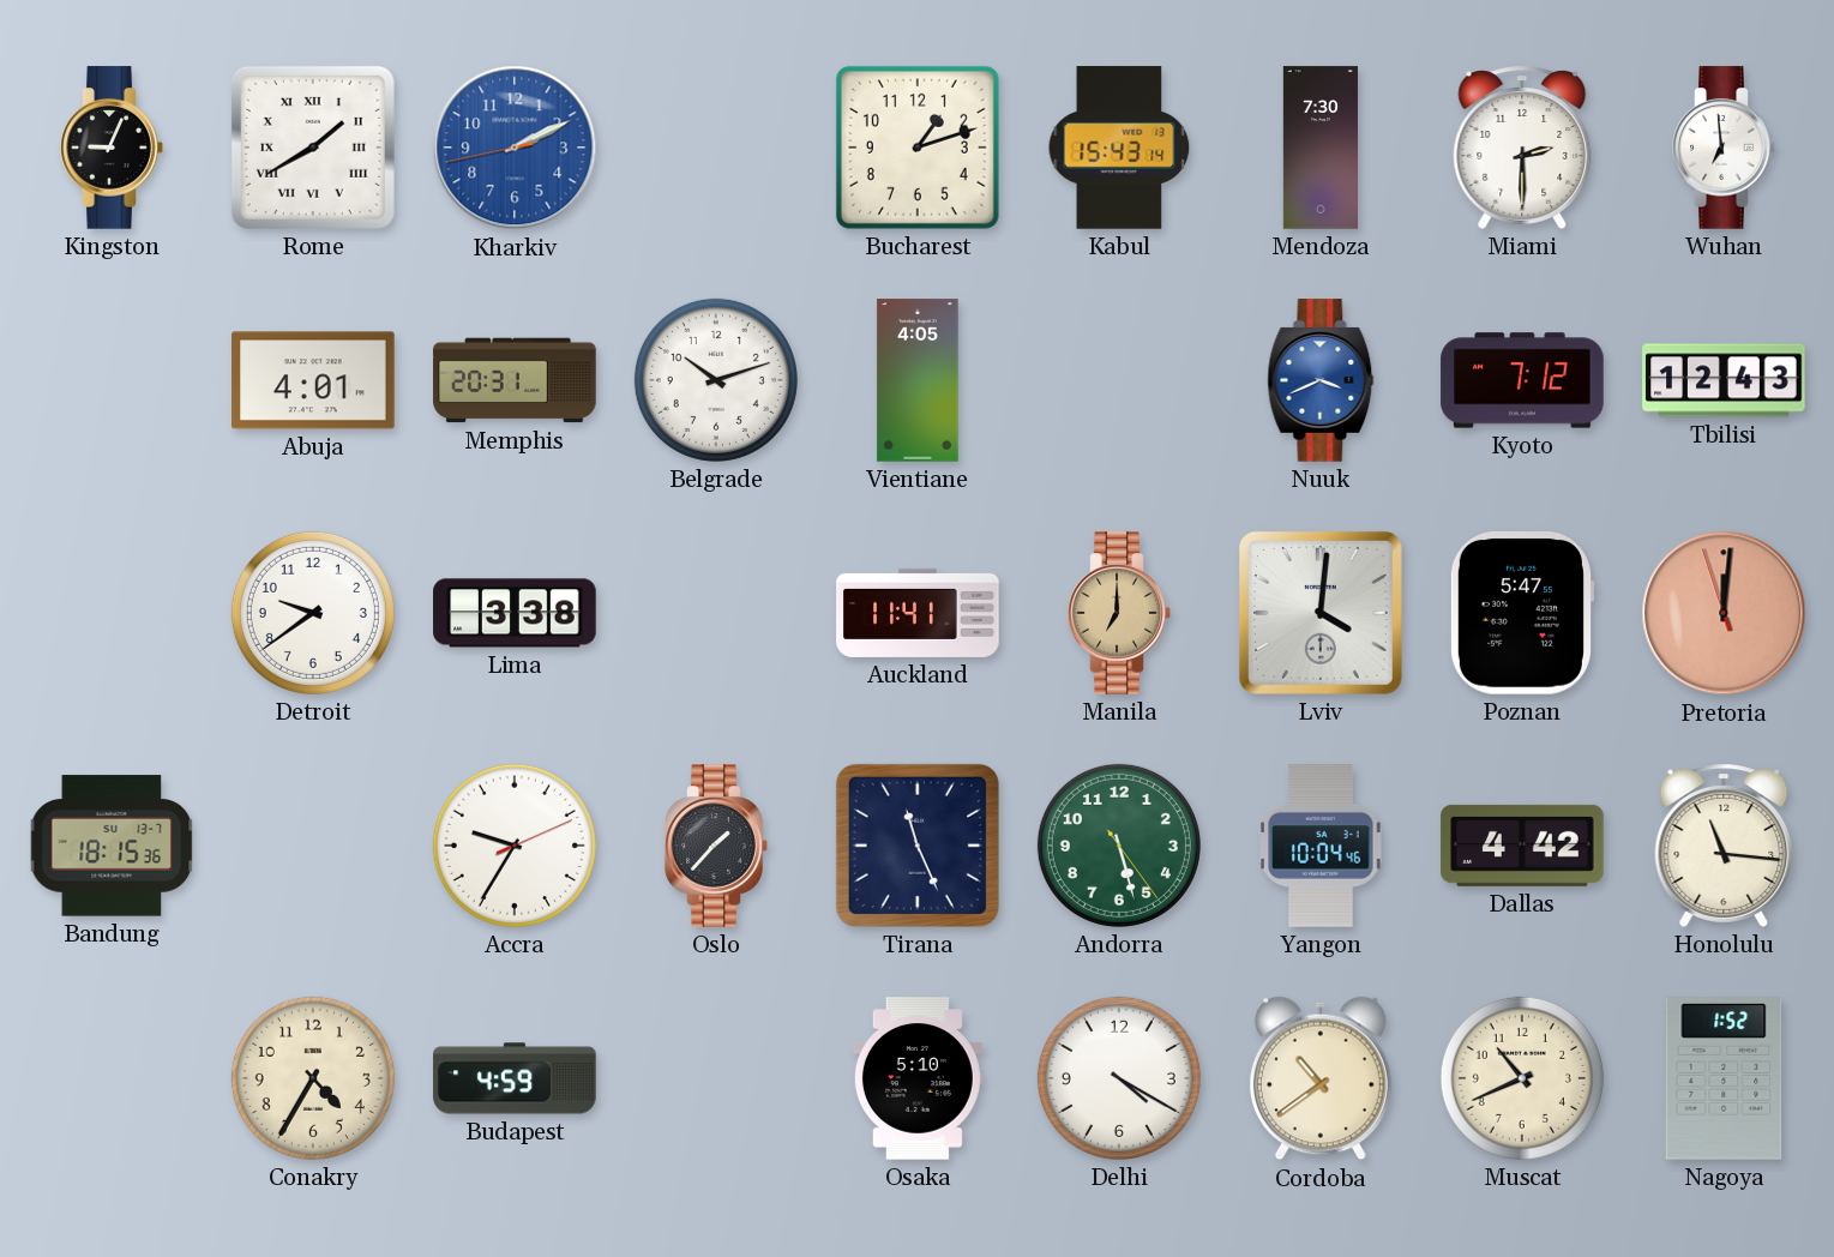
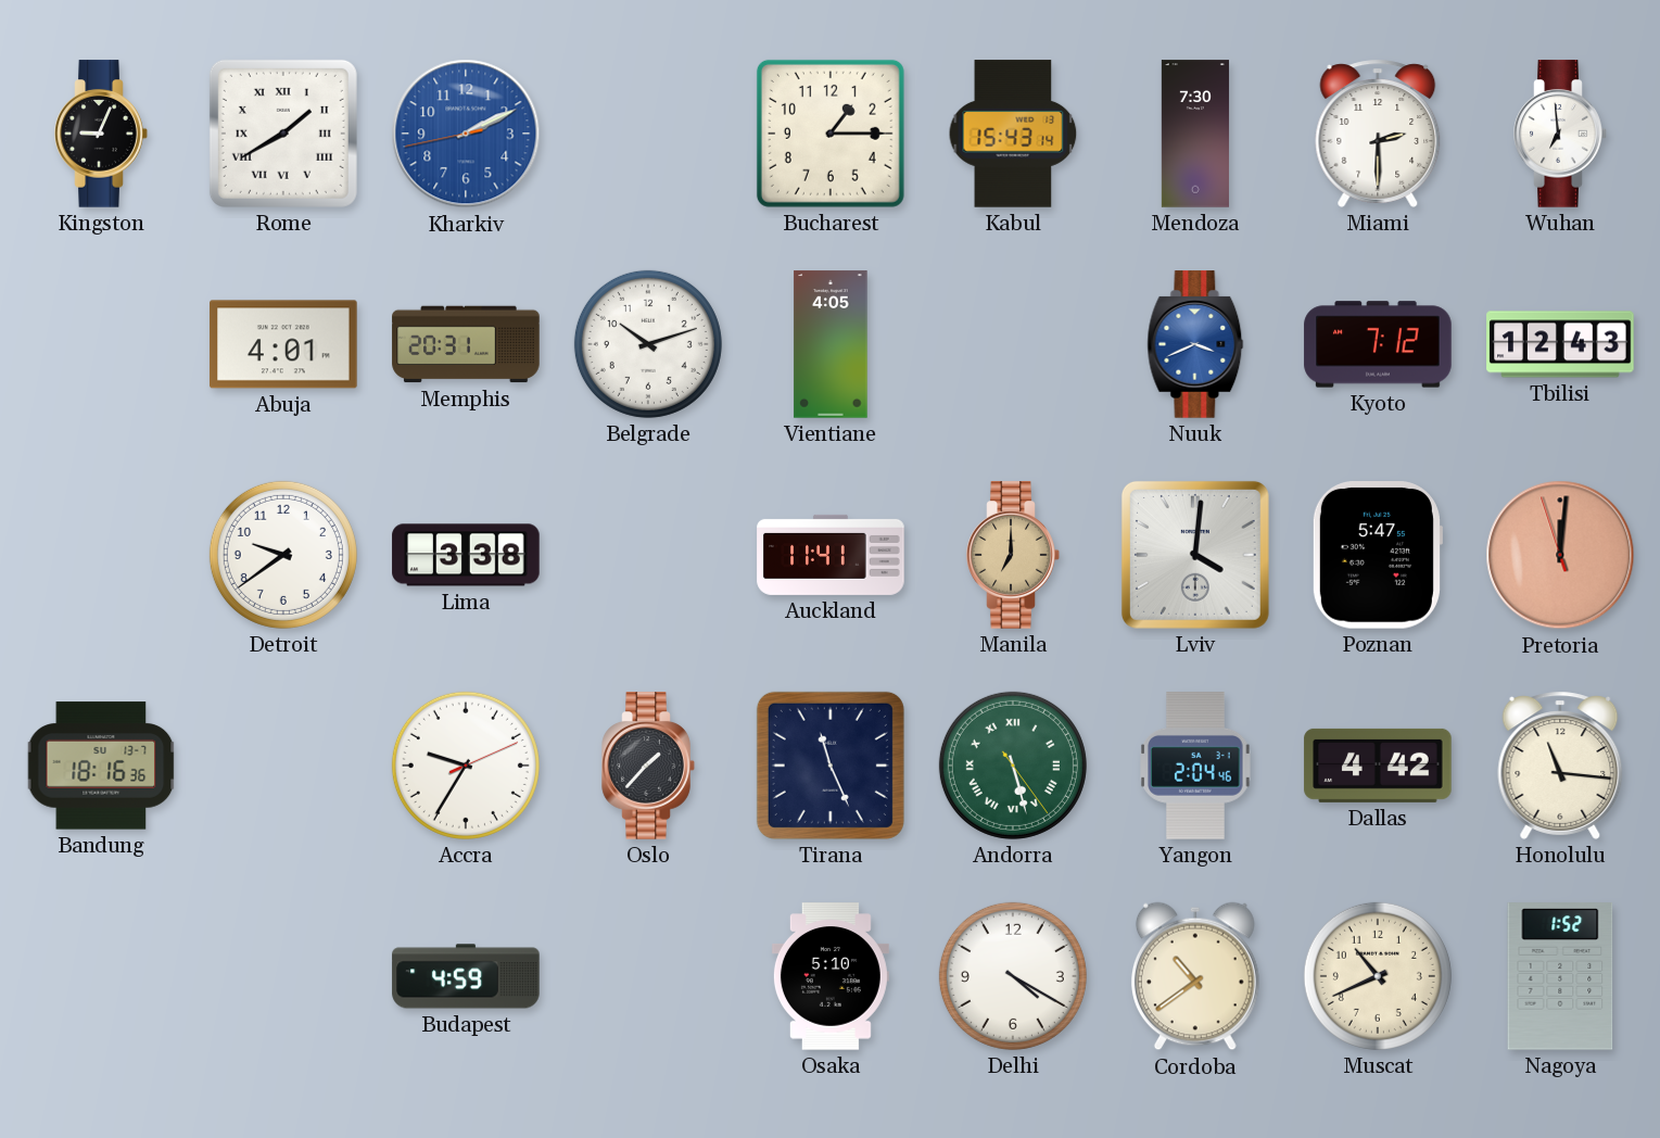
Bucharest: 1:12 -> 1:15 (831, 134)
Bandung: 18:15 -> 18:16 (101, 766)
Andorra numerals: Arabic -> Roman (1013, 766)
Yangon: 10:04 -> 2:04 (1195, 766)
Conakry: 4:35 -> none (313, 1078)
